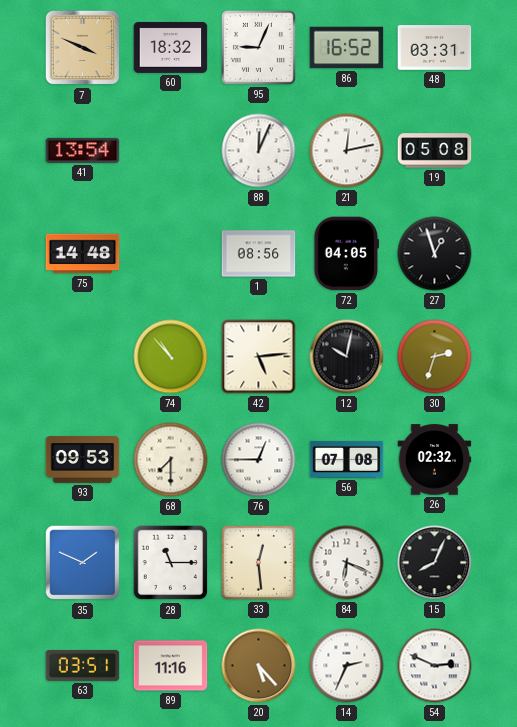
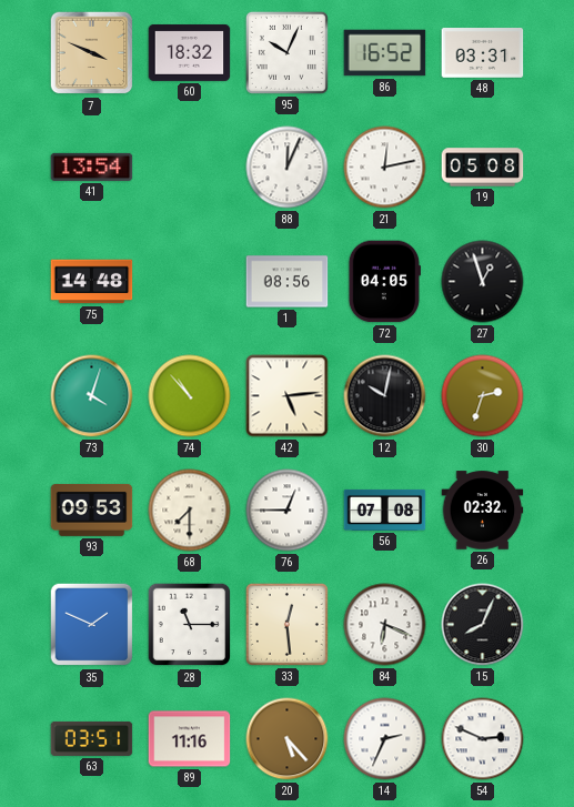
95: 9:04 -> 10:04 (286, 52)
73: none -> 4:03 (92, 396)
